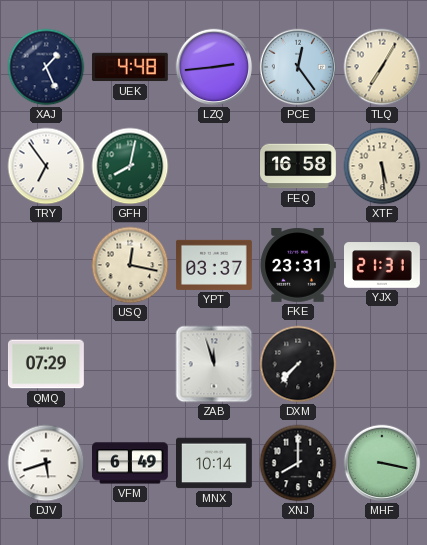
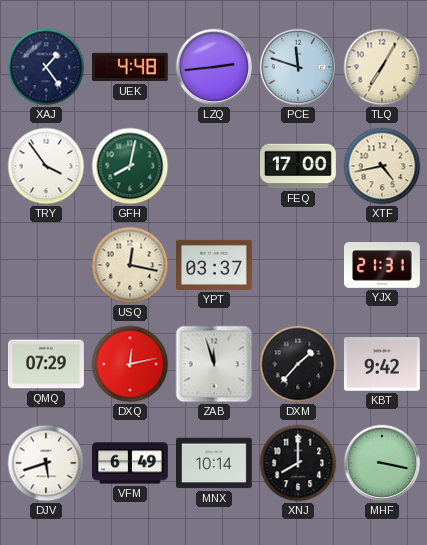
XAJ: 1:26 -> 1:24 (46, 67)
PCE: 12:24 -> 11:48 (298, 67)
TRY: 6:54 -> 3:54 (46, 166)
FEQ: 16:58 -> 17:00 (299, 166)
XTF: 5:29 -> 4:43 (382, 166)
FKE: 23:31 -> none (298, 266)
DXQ: none -> 12:13 (130, 364)
DXM: 7:37 -> 1:37 (298, 364)
KBT: none -> 9:42 (382, 364)
